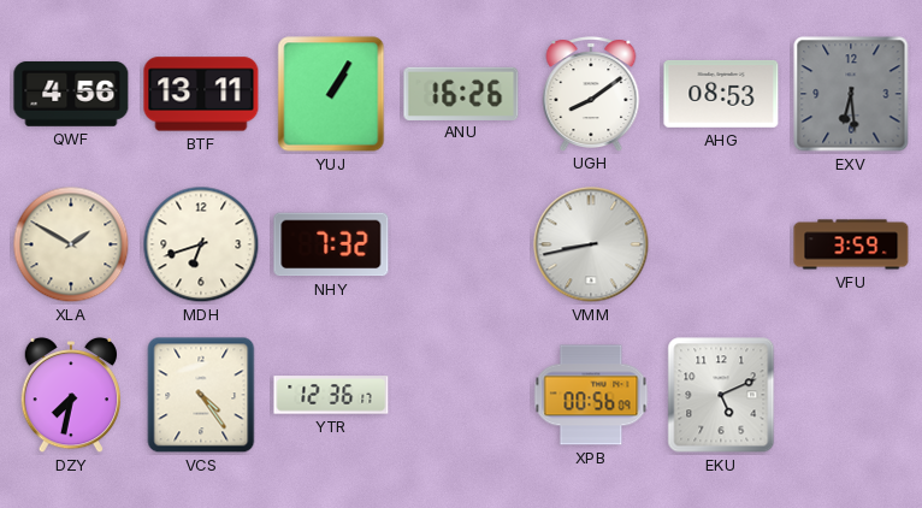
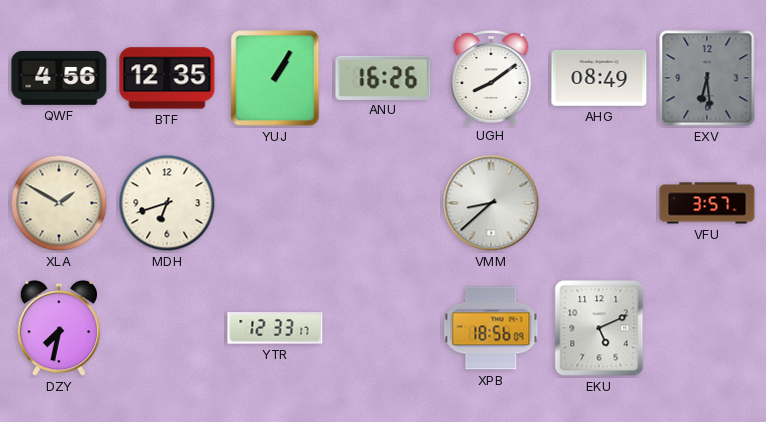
BTF: 13:11 -> 12:35 (167, 78)
AHG: 08:53 -> 08:49 (599, 78)
NHY: 7:32 -> none (331, 244)
VMM: 8:43 -> 8:38 (491, 203)
VFU: 3:59 -> 3:57 (707, 203)
VCS: 4:24 -> none (201, 395)
YTR: 12:36 -> 12:33 (275, 328)
XPB: 00:56 -> 18:56 (491, 328)
